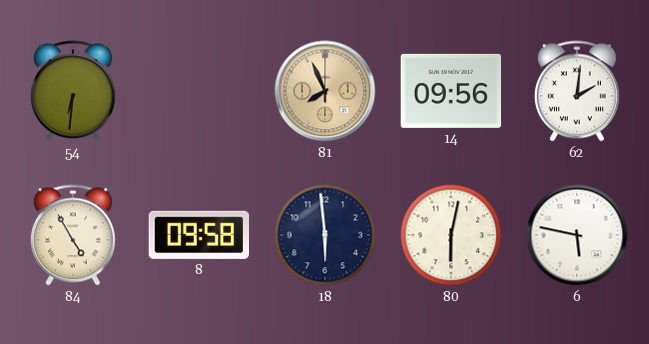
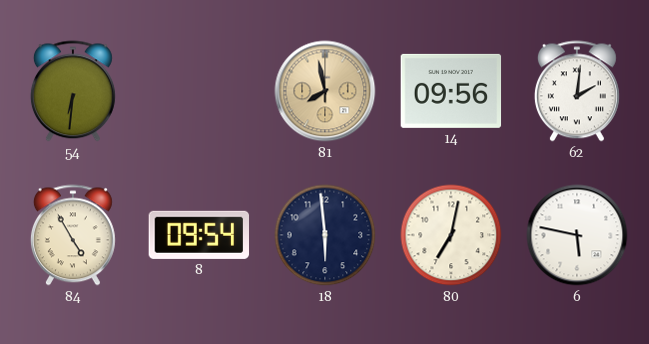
81: 7:56 -> 7:58 (325, 91)
8: 09:58 -> 09:54 (199, 235)
80: 6:02 -> 7:02 (451, 235)
